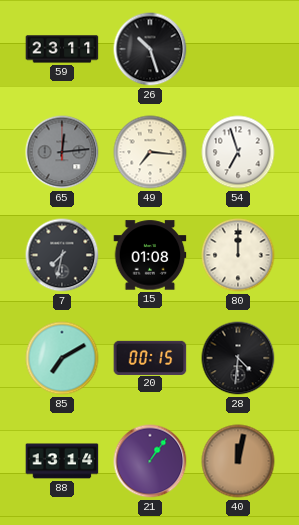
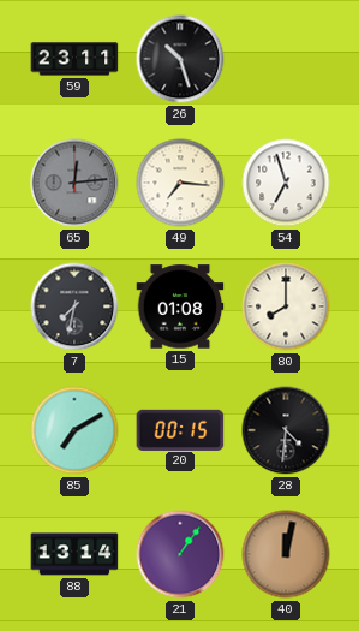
80: 12:00 -> 8:00 (286, 306)
